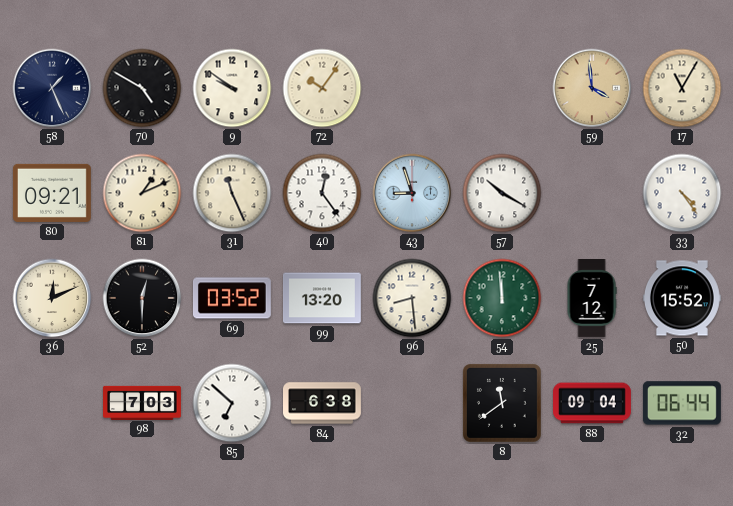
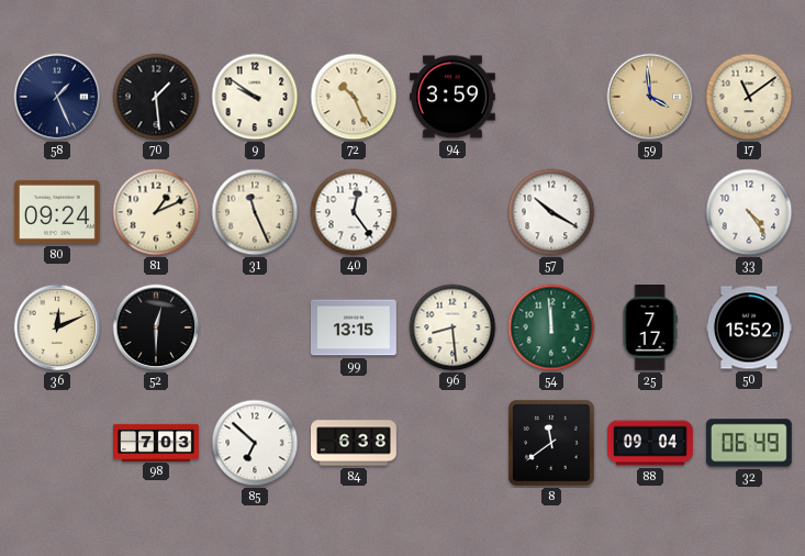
70: 4:50 -> 1:29 (156, 97)
72: 10:06 -> 10:26 (354, 97)
94: none -> 3:59 (452, 97)
17: 11:05 -> 11:09 (749, 97)
80: 09:21 -> 09:24 (57, 212)
43: 8:57 -> none (412, 193)
69: 03:52 -> none (232, 298)
99: 13:20 -> 13:15 (354, 327)
25: 7:12 -> 7:17 (650, 329)
32: 06:44 -> 06:49 (749, 443)
